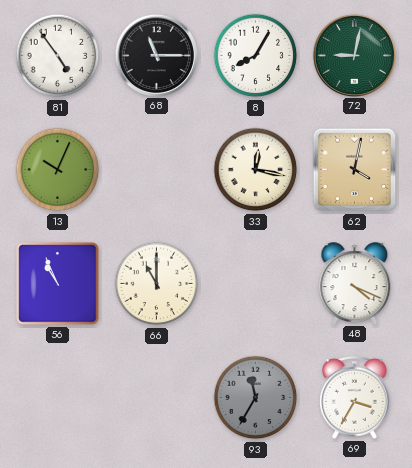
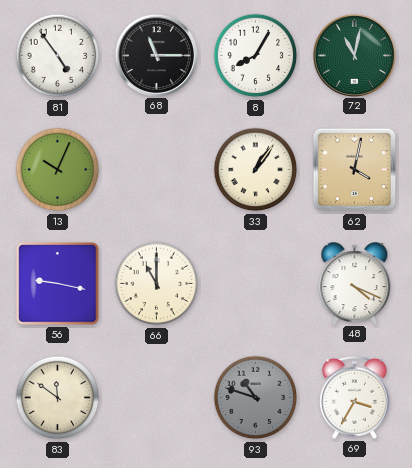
72: 9:02 -> 11:02 (354, 55)
33: 12:17 -> 1:06 (256, 170)
56: 10:56 -> 9:17 (58, 284)
83: none -> 11:51 (58, 398)
93: 11:35 -> 10:48 (256, 398)
